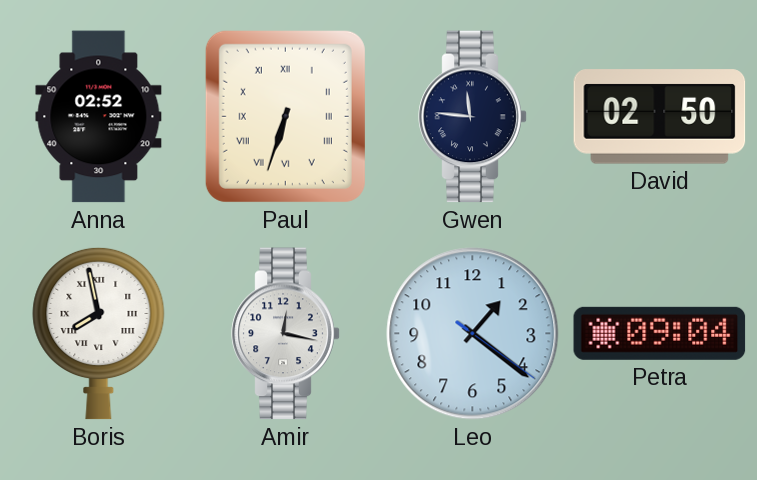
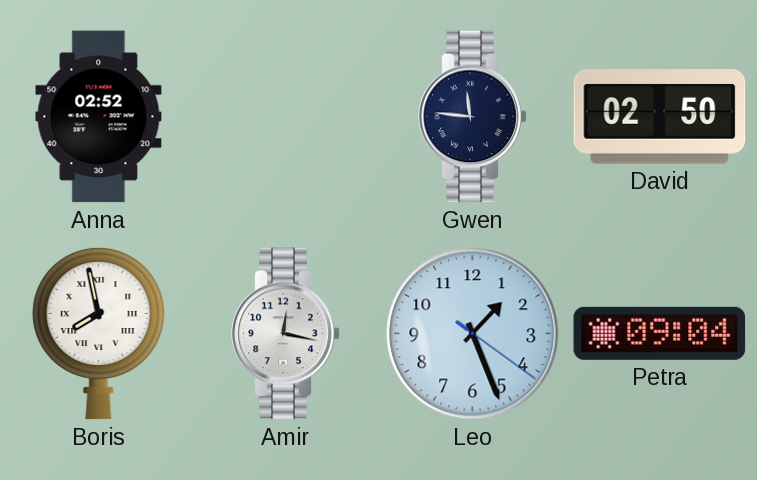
Paul: 6:33 -> none (285, 116)
Leo: 1:21 -> 1:26 (473, 334)
